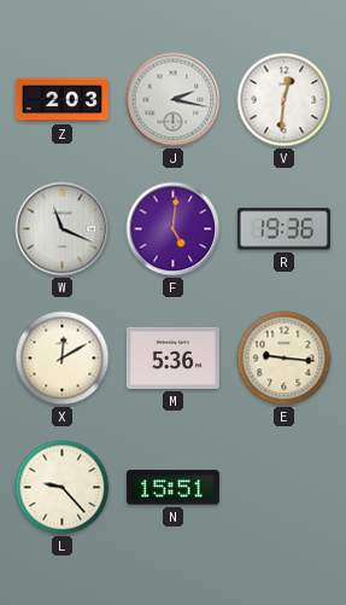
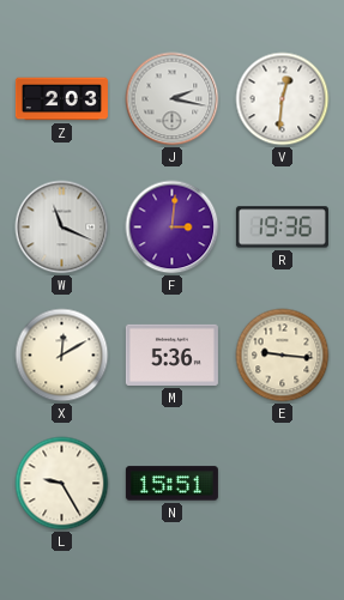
F: 5:01 -> 3:01 (173, 228)
L: 9:23 -> 9:25 (62, 484)
